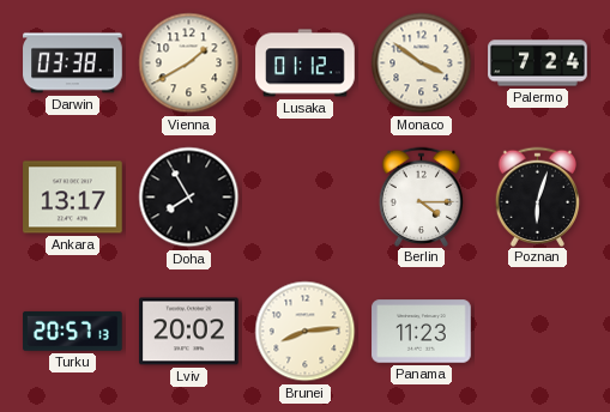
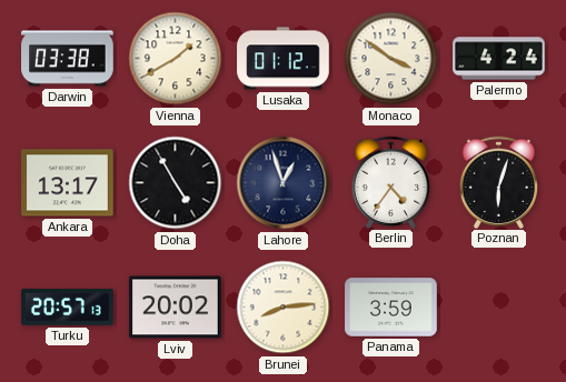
Palermo: 7:24 -> 4:24 (499, 59)
Doha: 7:55 -> 4:55 (176, 183)
Lahore: none -> 12:57 (284, 183)
Berlin: 4:15 -> 4:36 (391, 182)
Panama: 11:23 -> 3:59 (391, 308)
